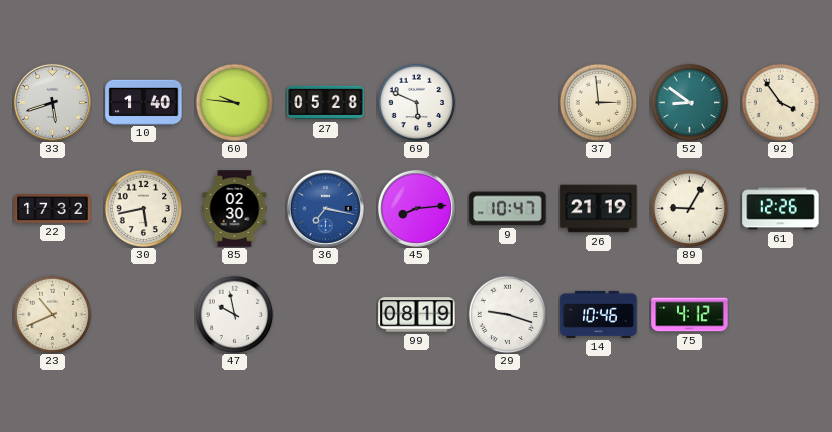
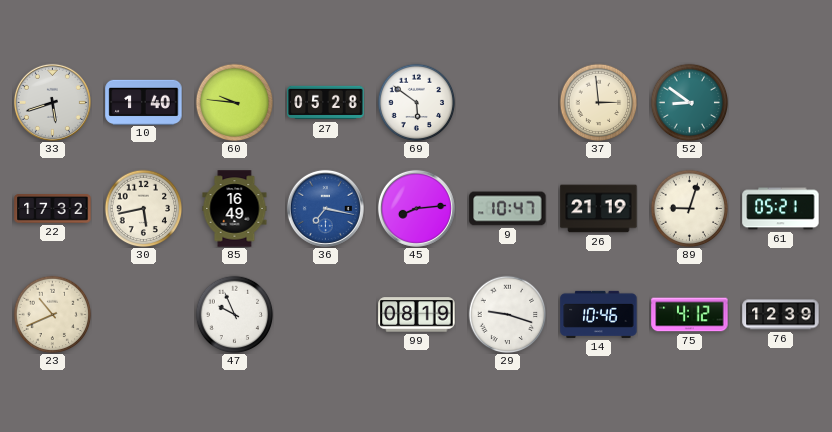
69: 5:49 -> 5:51 (416, 102)
92: 3:54 -> none (780, 102)
85: 02:30 -> 16:49 (235, 209)
89: 9:05 -> 9:03 (689, 208)
61: 12:26 -> 05:21 (781, 209)
47: 9:58 -> 9:56 (234, 314)
76: none -> 12:39 (781, 315)
